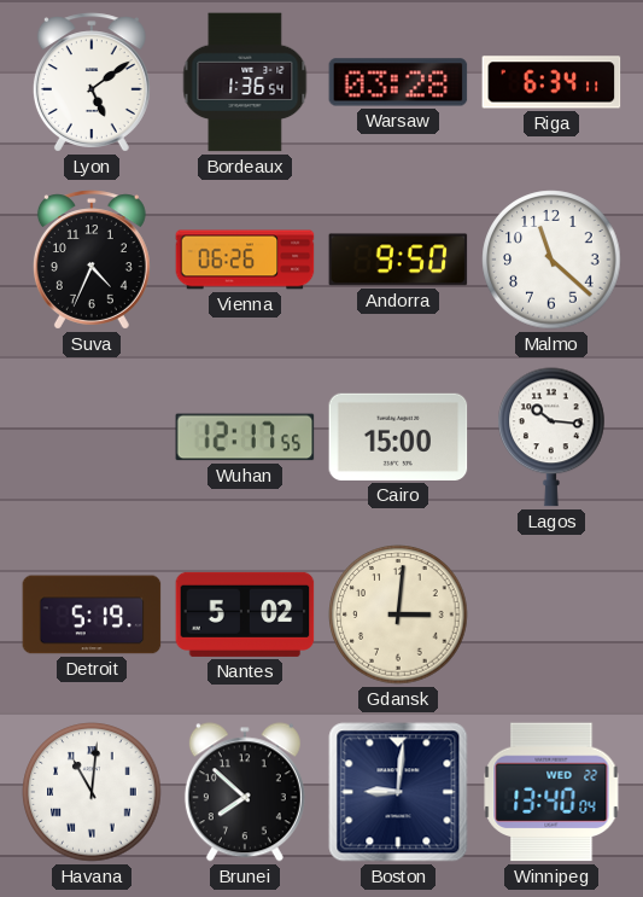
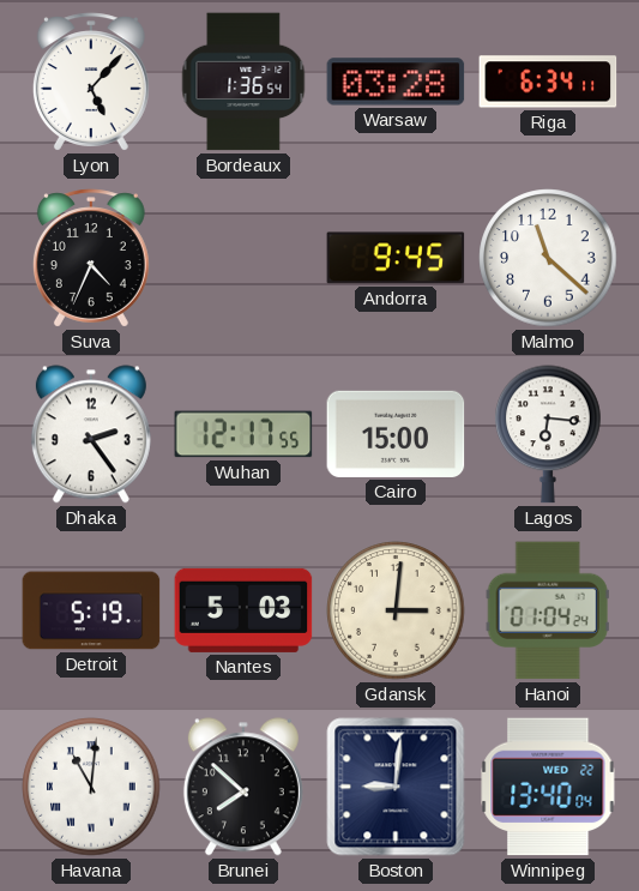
Lyon: 5:09 -> 5:07 (91, 82)
Vienna: 06:26 -> none (245, 260)
Andorra: 9:50 -> 9:45 (396, 258)
Dhaka: none -> 2:24 (91, 434)
Lagos: 10:16 -> 6:16 (548, 434)
Nantes: 5:02 -> 5:03 (243, 610)
Hanoi: none -> 01:04 (548, 610)
